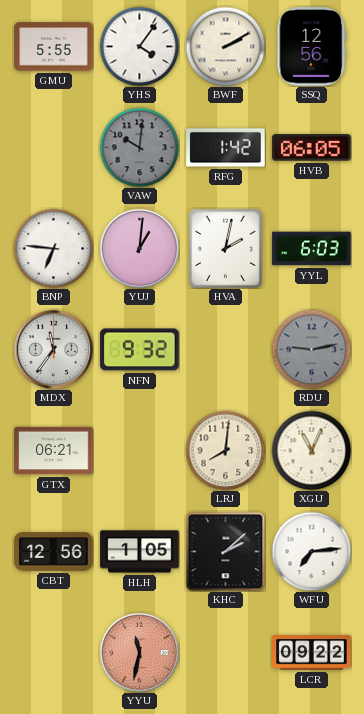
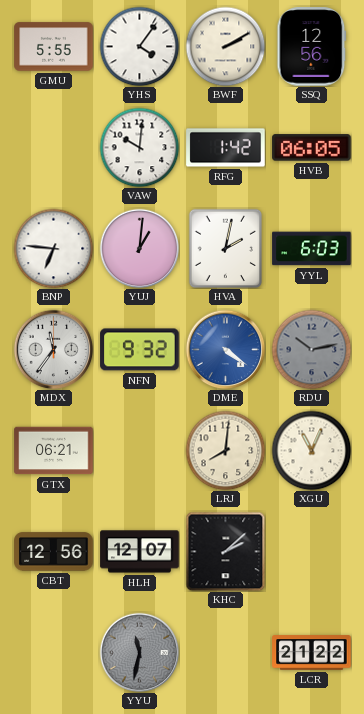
VAW dial: grey -> white (139, 147)
DME: none -> 4:21 (225, 349)
RDU: 9:13 -> 10:13 (311, 349)
HLH: 1:05 -> 12:07 (140, 552)
WFU: 7:14 -> none (311, 551)
YYU dial: salmon -> grey (139, 652)
LCR: 09:22 -> 21:22 (312, 653)
